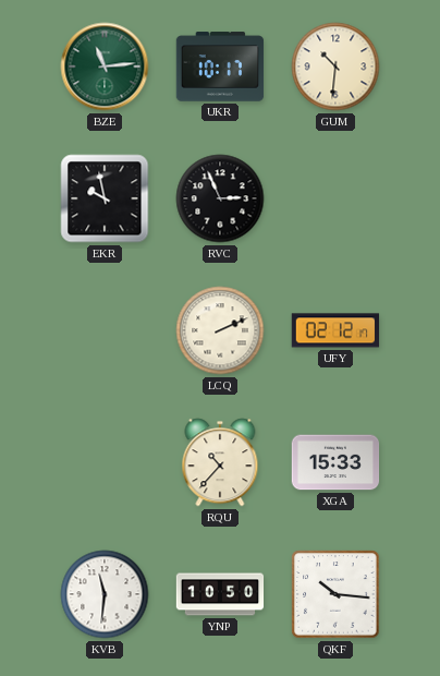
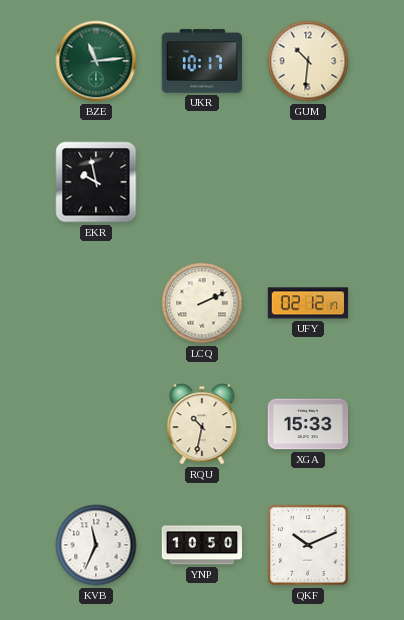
RVC: 2:56 -> none (220, 198)
RQU: 10:37 -> 10:32 (202, 424)
KVB: 11:31 -> 11:34 (96, 545)
QKF: 10:16 -> 10:11 (308, 545)
